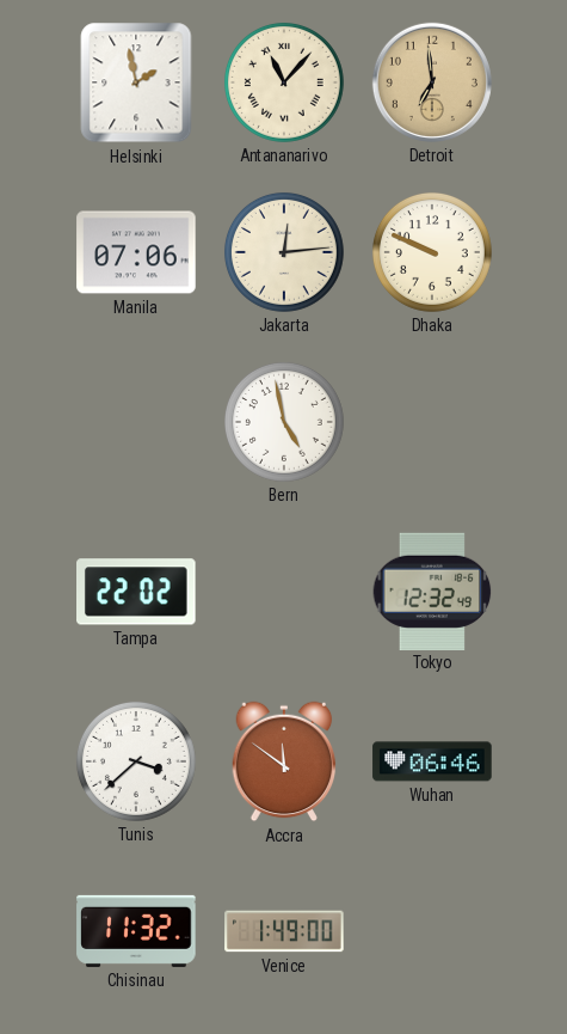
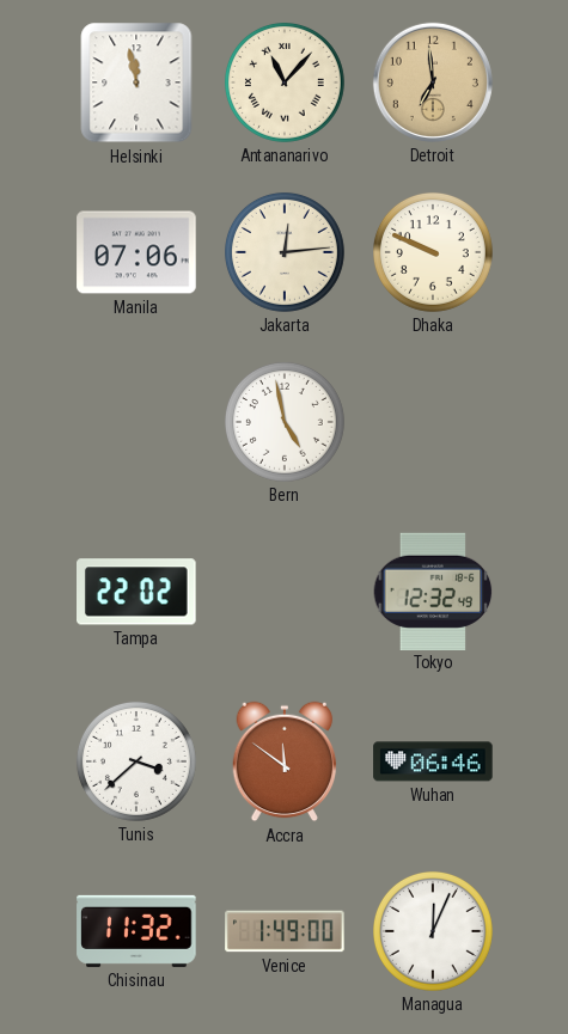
Helsinki: 1:58 -> 11:58 (136, 82)
Managua: none -> 12:04 (433, 931)
